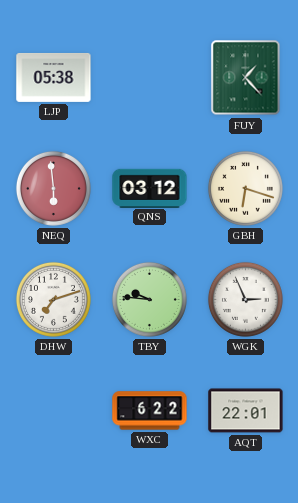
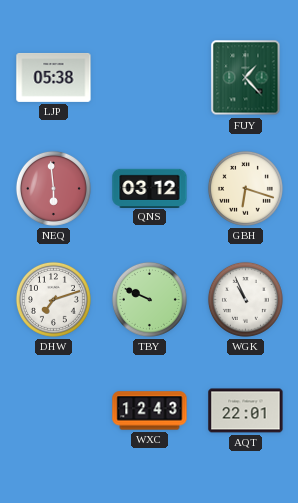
TBY: 9:46 -> 9:49 (149, 299)
WGK: 2:56 -> 10:56 (245, 299)
WXC: 6:22 -> 12:43 (150, 411)
